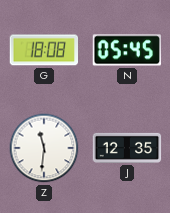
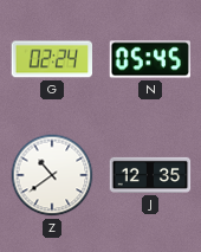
G: 18:08 -> 02:24 (51, 59)
Z: 11:31 -> 10:39 (52, 175)
